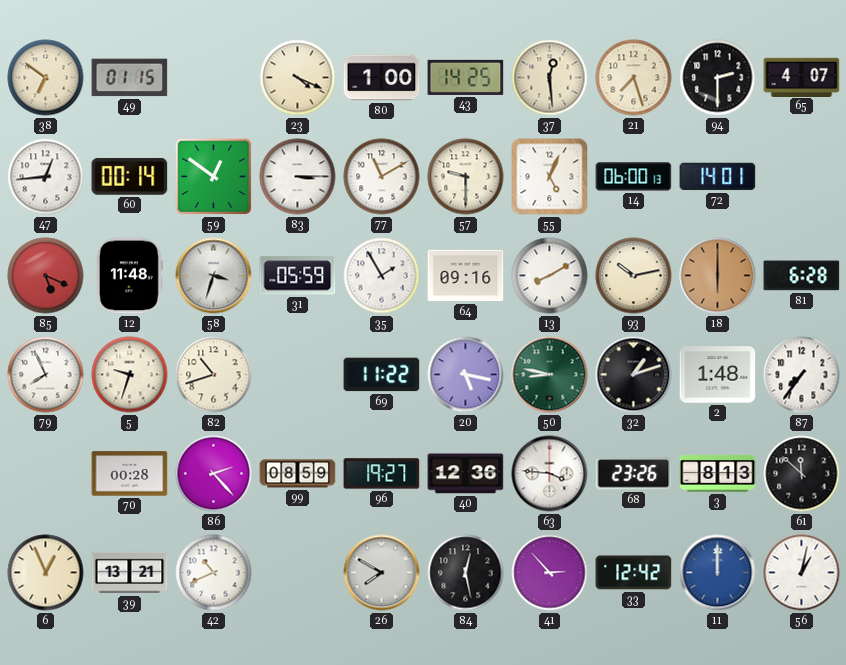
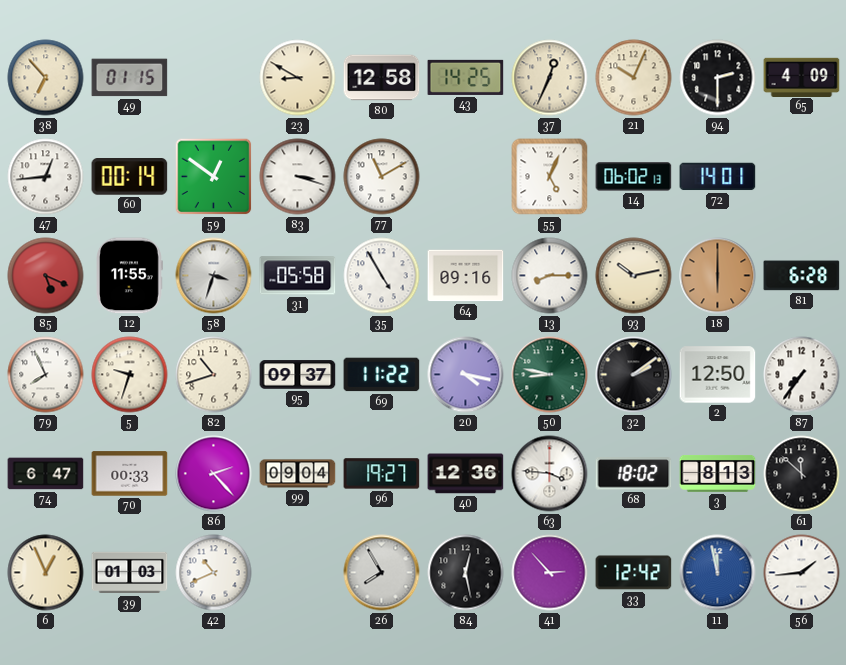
38: 6:51 -> 6:53 (46, 78)
23: 4:19 -> 8:50 (298, 78)
80: 1:00 -> 12:58 (382, 78)
37: 12:29 -> 12:34 (550, 78)
21: 7:27 -> 10:04 (634, 78)
65: 4:07 -> 4:09 (802, 77)
83: 3:15 -> 3:18 (298, 177)
57: 9:30 -> none (466, 177)
14: 06:00 -> 06:02 (634, 177)
12: 11:48 -> 11:55 (130, 276)
31: 05:59 -> 05:58 (298, 276)
35: 1:55 -> 4:55 (382, 276)
13: 8:10 -> 8:15 (550, 276)
95: none -> 09:37 (298, 375)
20: 5:17 -> 4:17 (466, 375)
32: 1:12 -> 2:09 (634, 375)
2: 1:48 -> 12:50 (718, 375)
74: none -> 6:47 (46, 474)
70: 00:28 -> 00:33 (130, 474)
99: 08:59 -> 09:04 (298, 474)
68: 23:26 -> 18:02 (634, 474)
39: 13:21 -> 01:03 (130, 573)
26: 7:50 -> 7:55 (382, 573)
11: 12:00 -> 11:58 (718, 573)
56: 1:02 -> 1:44 (802, 573)
